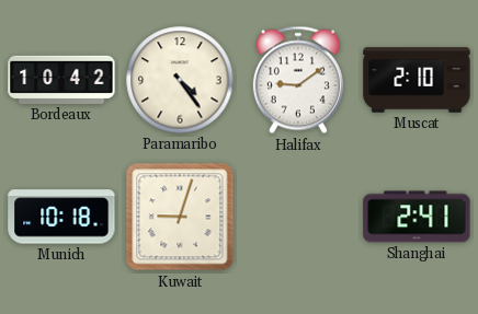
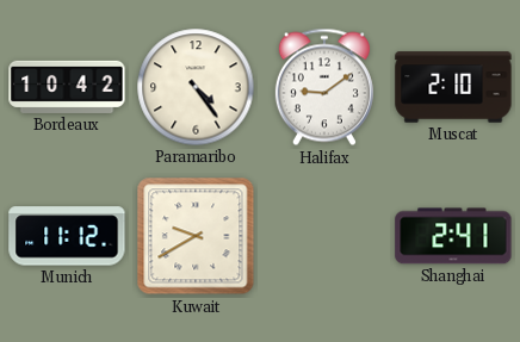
Munich: 10:18 -> 11:12 (67, 236)
Kuwait: 9:03 -> 9:40 (196, 236)
